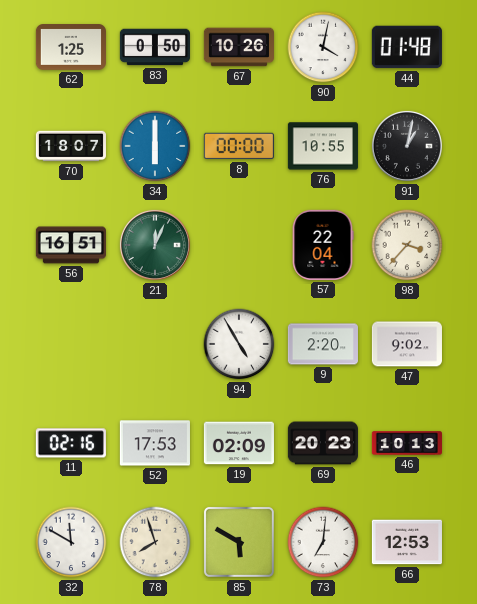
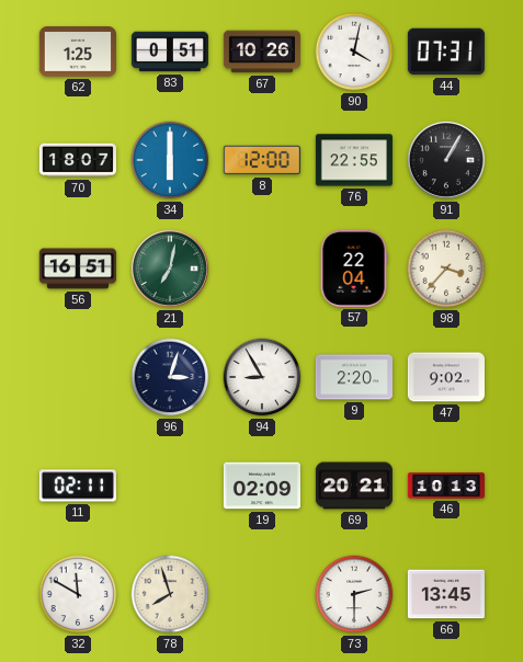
83: 0:50 -> 0:51 (170, 52)
44: 01:48 -> 07:31 (446, 52)
8: 00:00 -> 12:00 (262, 160)
76: 10:55 -> 22:55 (354, 160)
91: 1:02 -> 1:05 (446, 160)
21: 12:04 -> 7:02 (170, 269)
96: none -> 3:03 (170, 377)
94: 4:55 -> 8:55 (262, 377)
11: 02:16 -> 02:11 (78, 486)
52: 17:53 -> none (155, 443)
69: 20:23 -> 20:21 (354, 486)
85: 5:50 -> none (239, 542)
73: 7:01 -> 2:30 (354, 594)
66: 12:53 -> 13:45 (446, 594)
